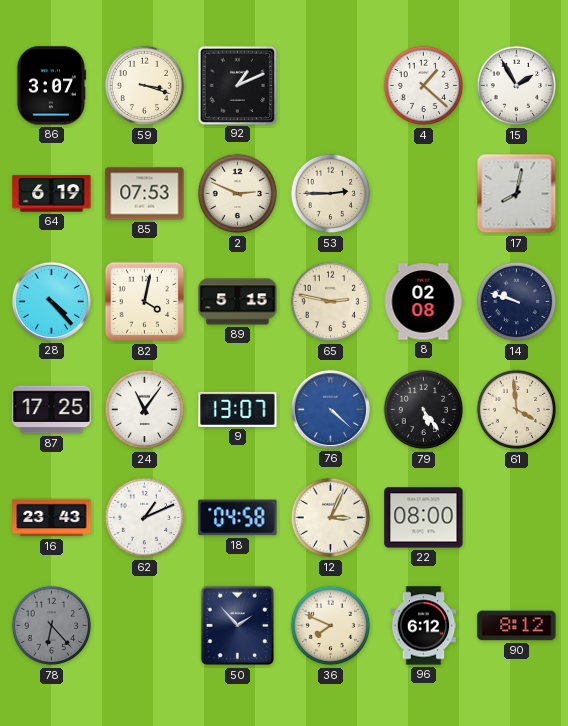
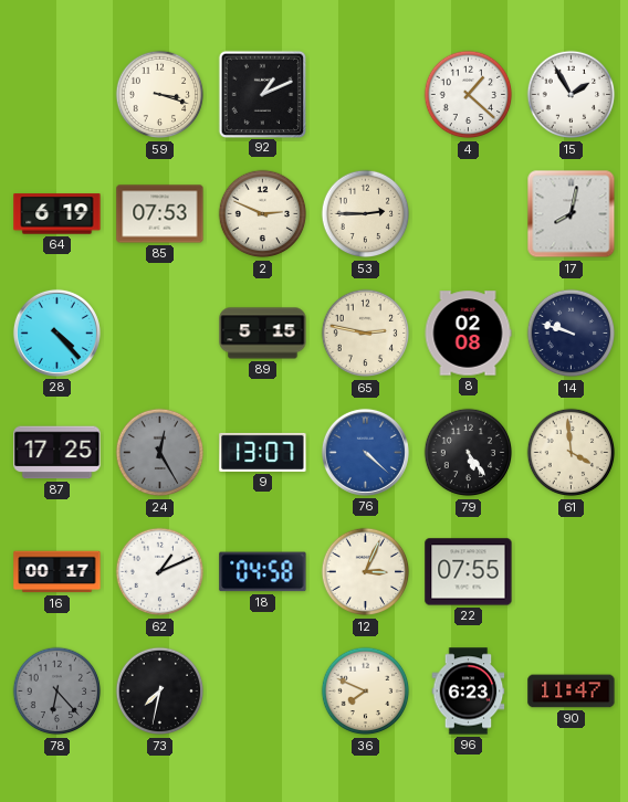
86: 3:07 -> none (51, 86)
82: 4:02 -> none (145, 302)
24: 11:06 -> 12:25 (160, 453)
24 dial: white -> grey (160, 453)
16: 23:43 -> 00:17 (57, 572)
22: 08:00 -> 07:55 (469, 572)
73: none -> 7:32 (160, 692)
50: 1:53 -> none (238, 626)
96: 6:12 -> 6:23 (469, 692)
90: 8:12 -> 11:47 (572, 692)
